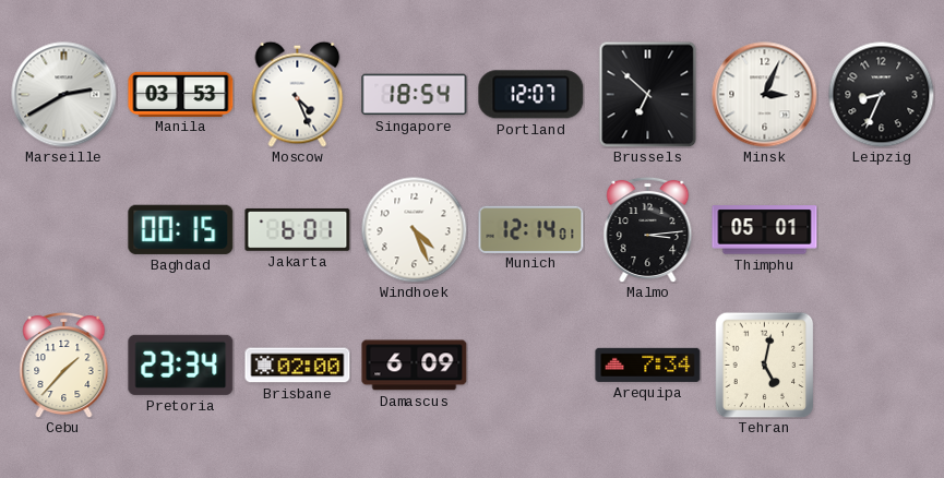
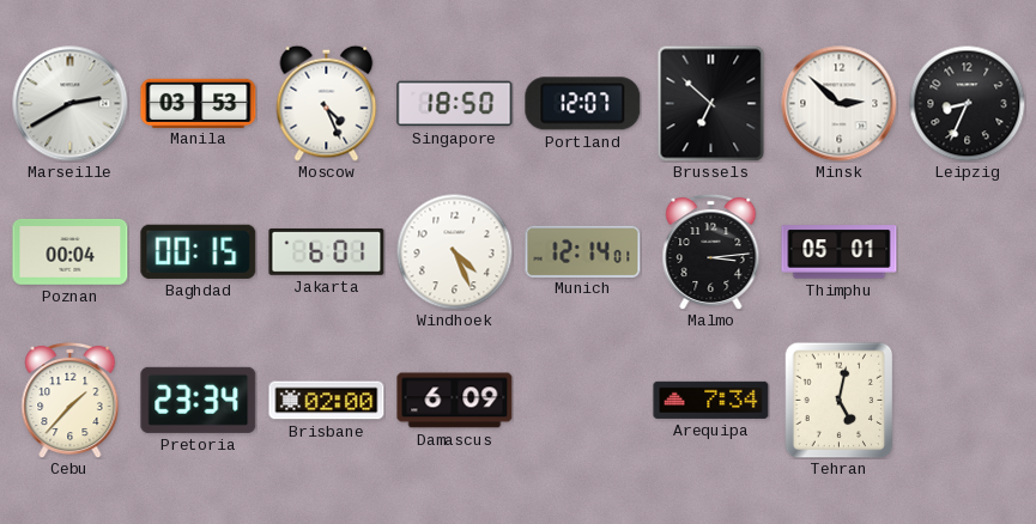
Singapore: 18:54 -> 18:50 (455, 104)
Minsk: 3:04 -> 2:52 (840, 104)
Poznan: none -> 00:04 (71, 251)
